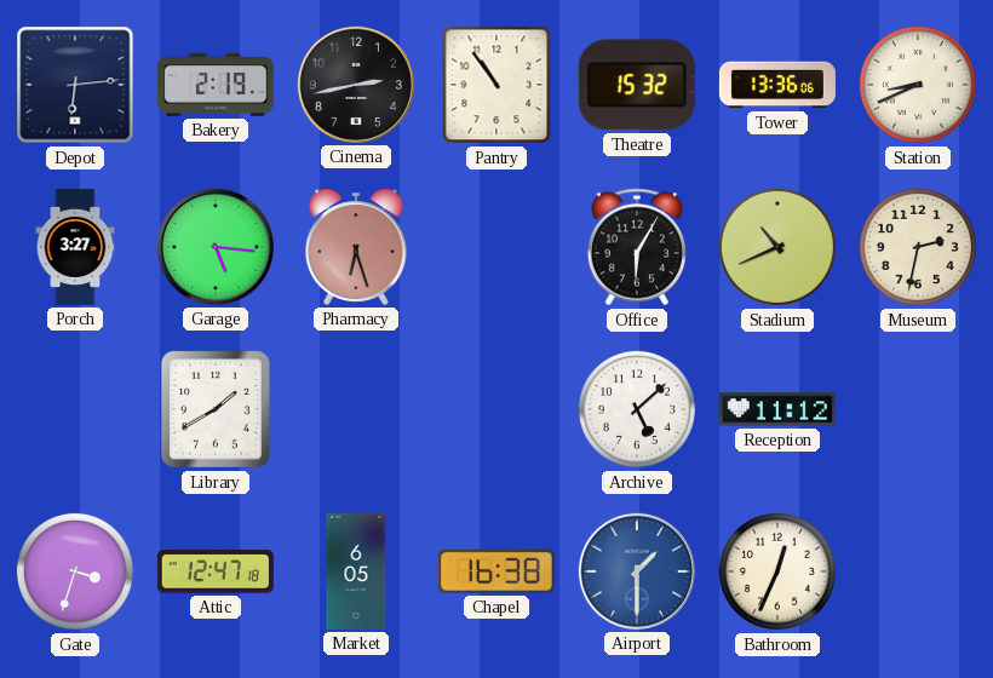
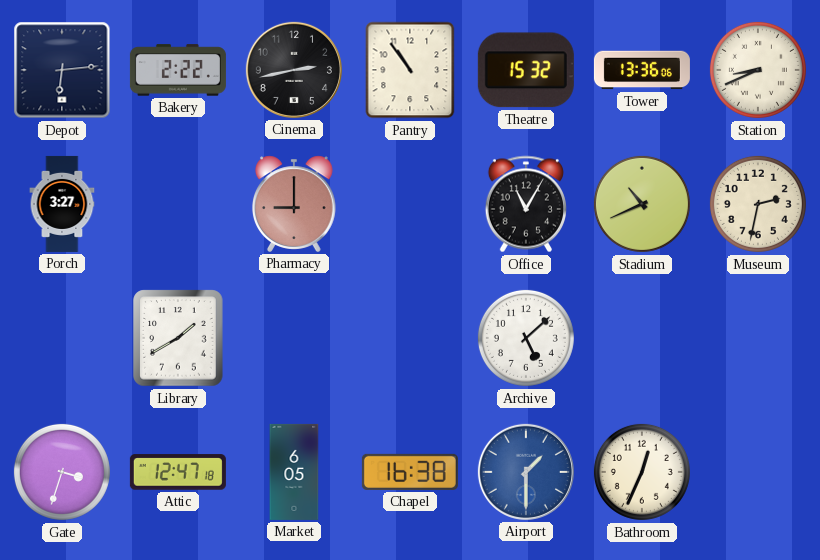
Bakery: 2:19 -> 2:22 (178, 70)
Garage: 5:16 -> none (216, 247)
Pharmacy: 6:27 -> 9:00 (294, 204)
Office: 6:05 -> 11:05 (526, 204)
Reception: 11:12 -> none (777, 409)
